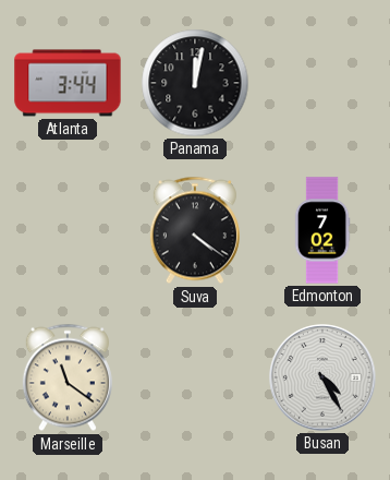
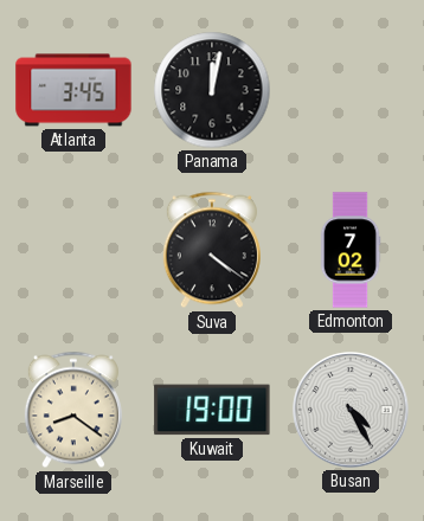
Atlanta: 3:44 -> 3:45 (73, 90)
Marseille: 11:21 -> 8:21 (73, 410)
Kuwait: none -> 19:00 (212, 410)
